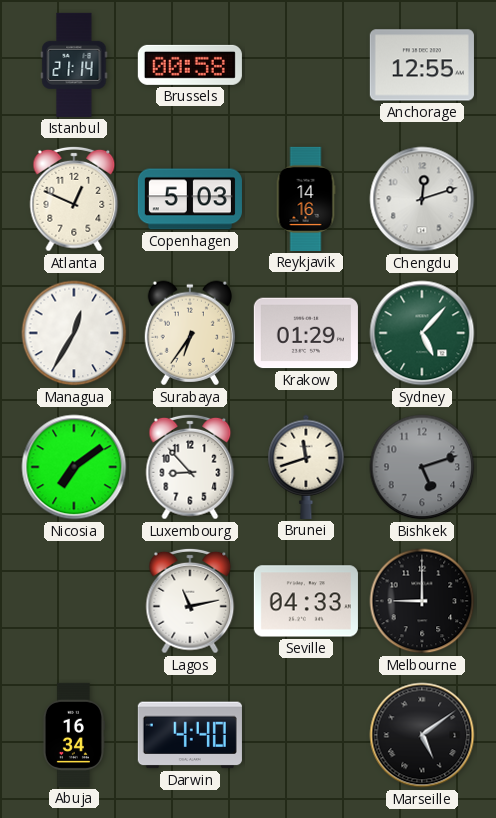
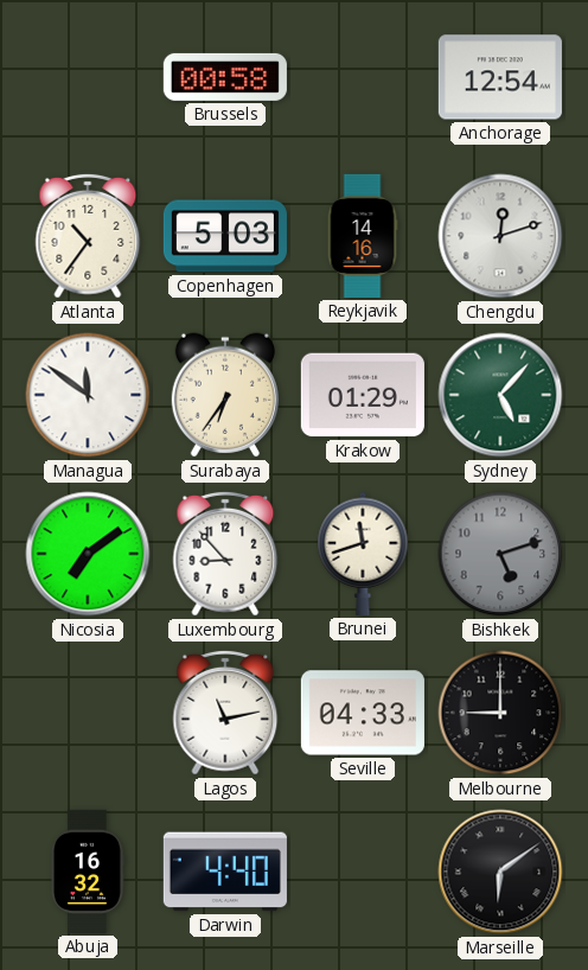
Istanbul: 21:14 -> none (74, 65)
Anchorage: 12:55 -> 12:54 (500, 77)
Atlanta: 12:49 -> 10:36 (88, 236)
Managua: 12:35 -> 11:51 (88, 395)
Abuja: 16:34 -> 16:32 (87, 872)
Marseille: 5:09 -> 6:09 (500, 872)
